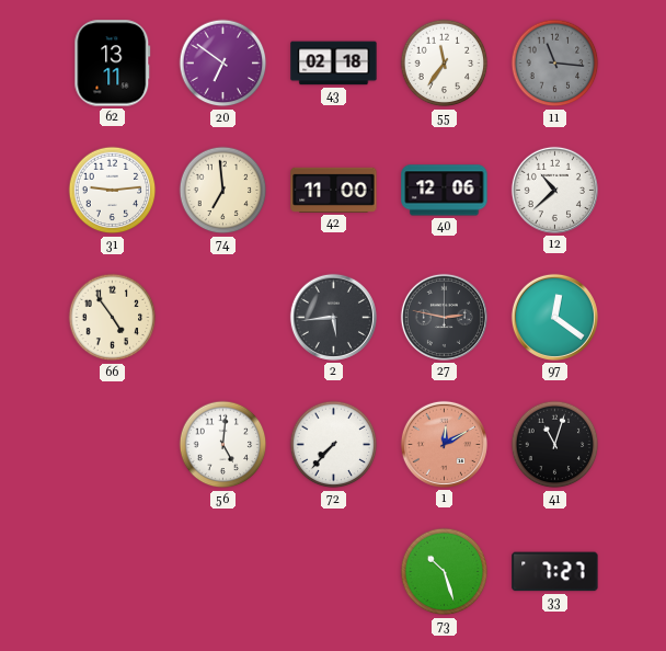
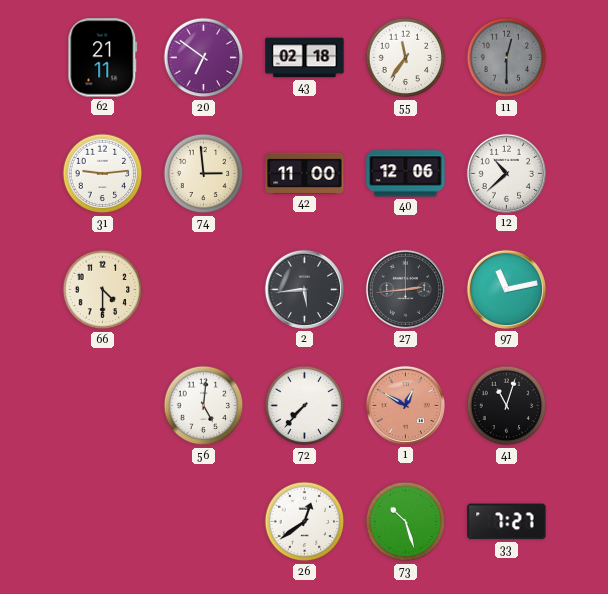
62: 13:11 -> 21:11 (103, 58)
11: 11:16 -> 12:30 (507, 58)
74: 6:59 -> 2:59 (204, 174)
66: 4:54 -> 4:30 (103, 290)
27: 2:47 -> 2:44 (405, 289)
97: 12:21 -> 11:13 (506, 289)
1: 12:10 -> 12:50 (405, 405)
26: none -> 12:39 (305, 522)
